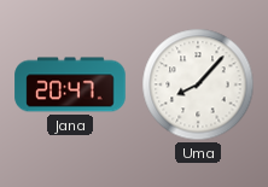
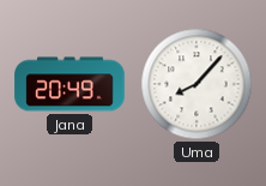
Jana: 20:47 -> 20:49 (69, 84)
